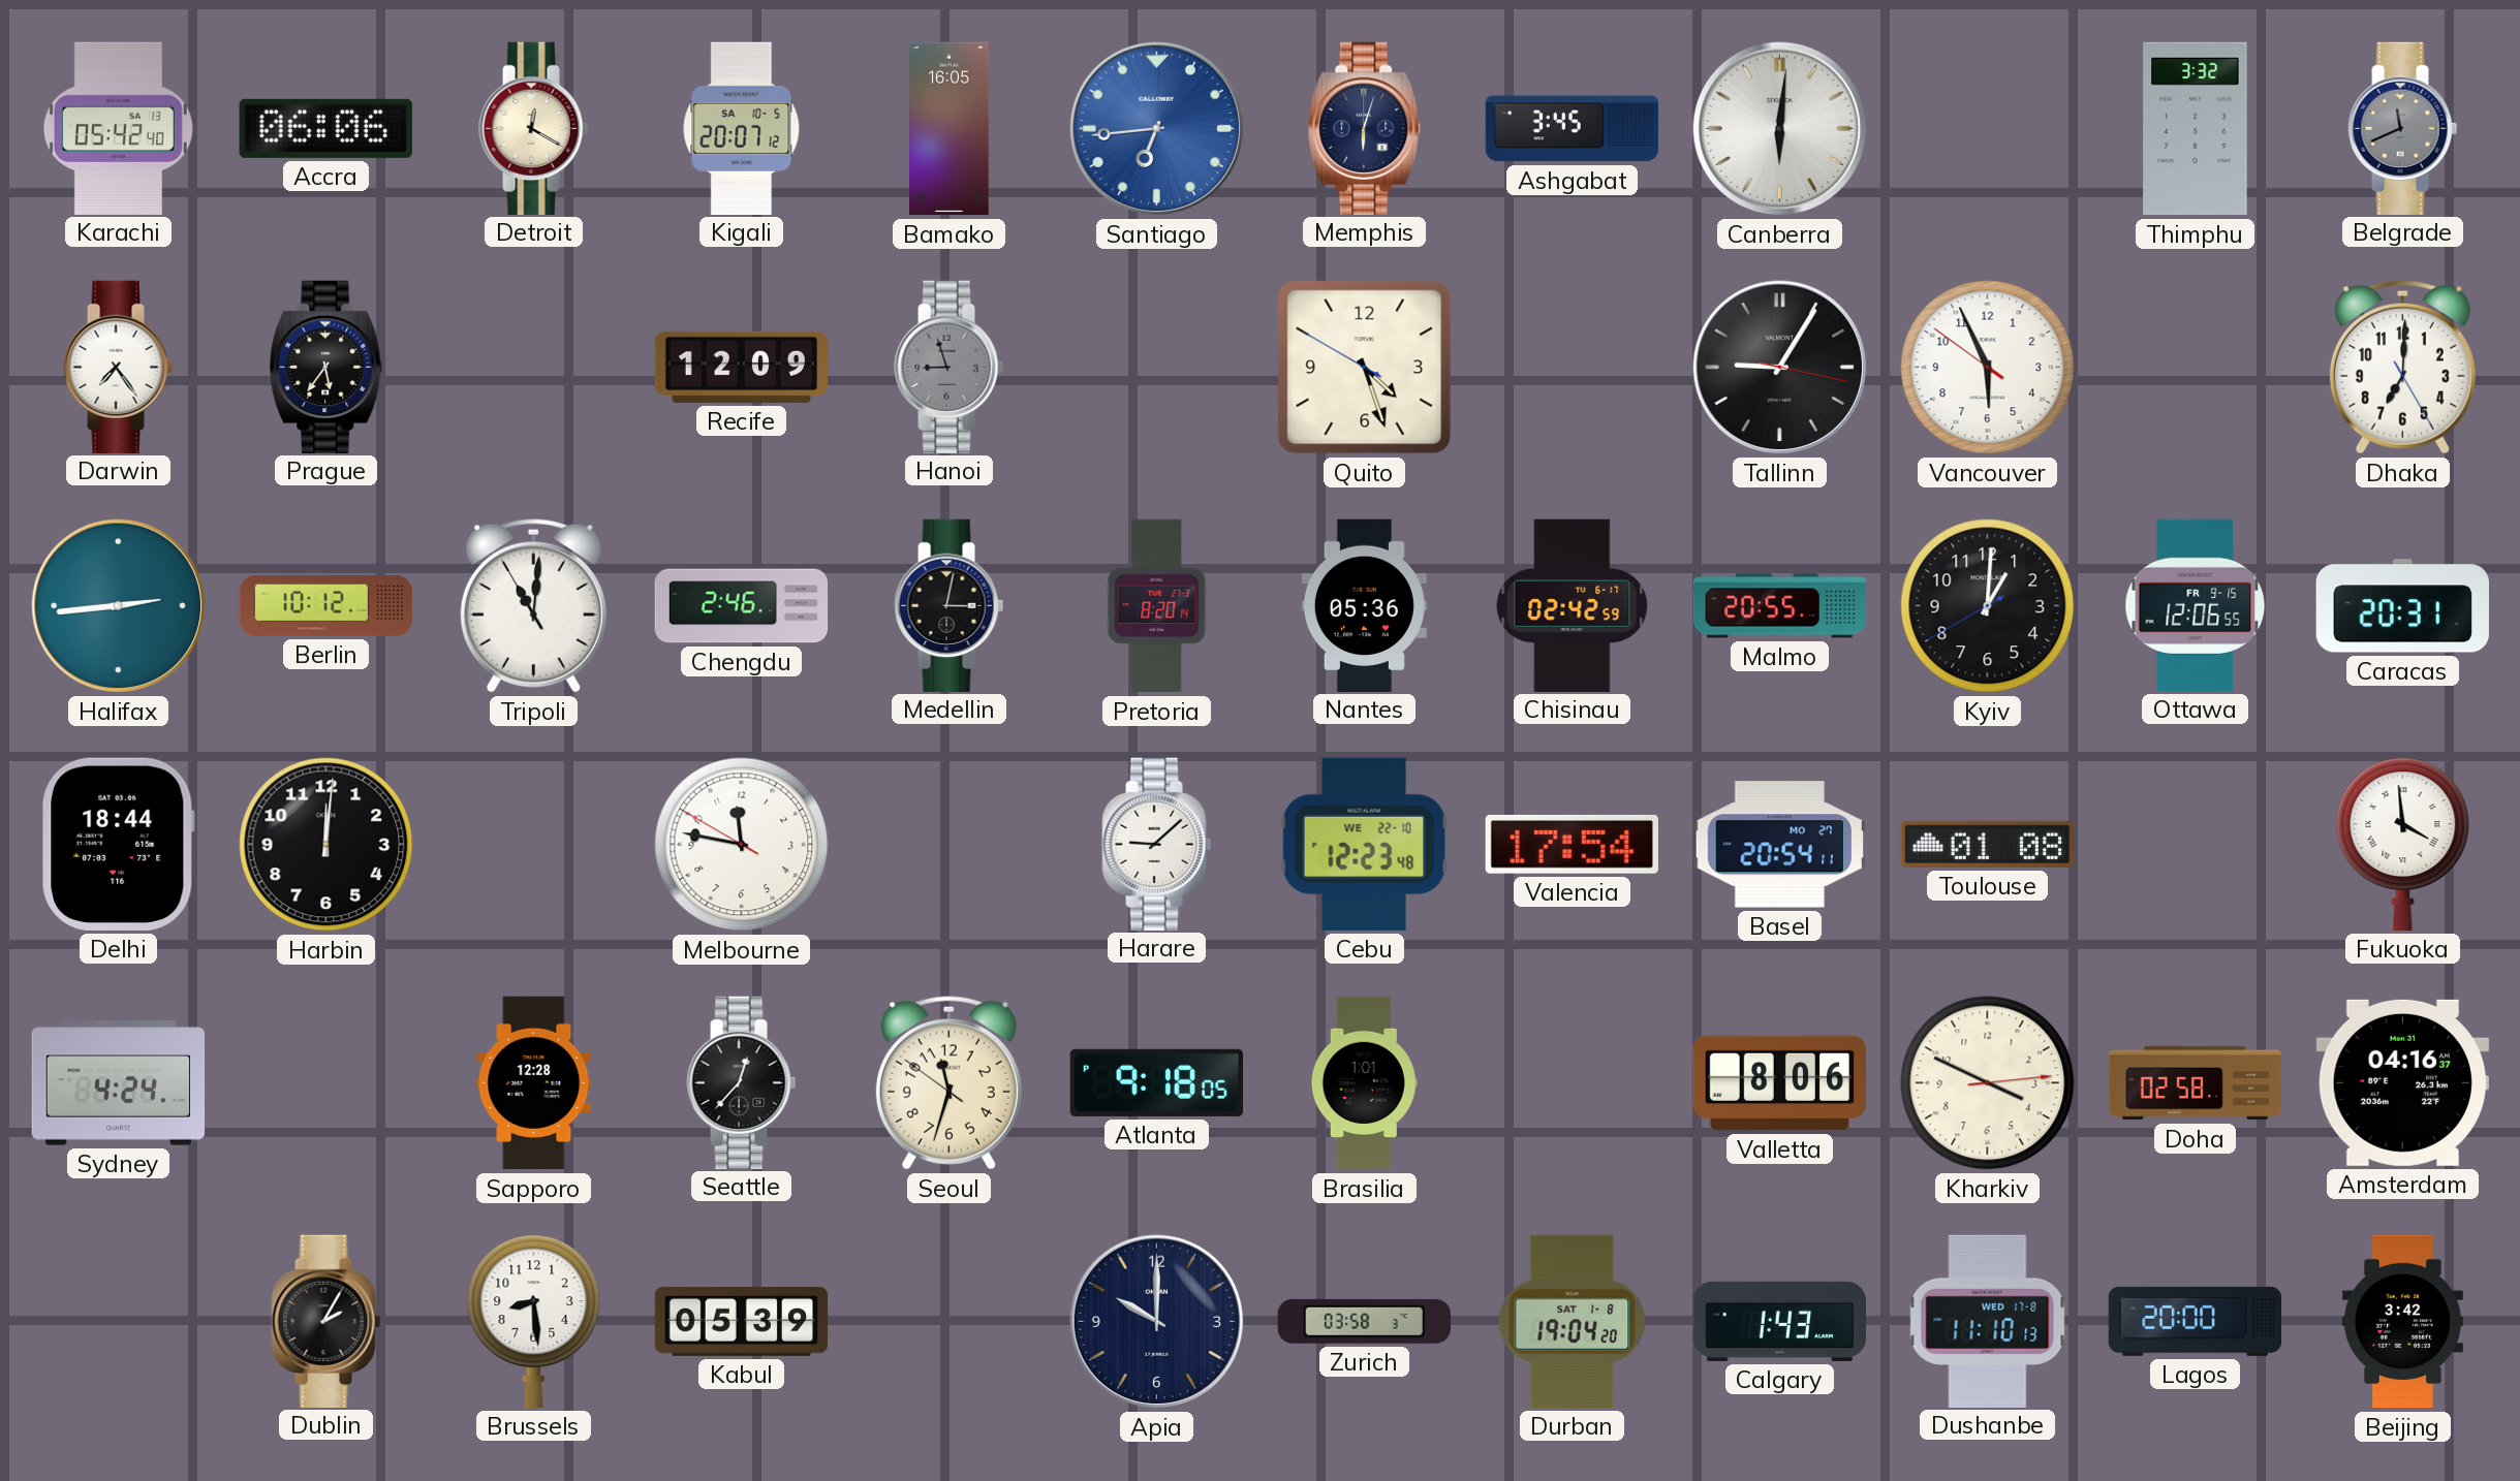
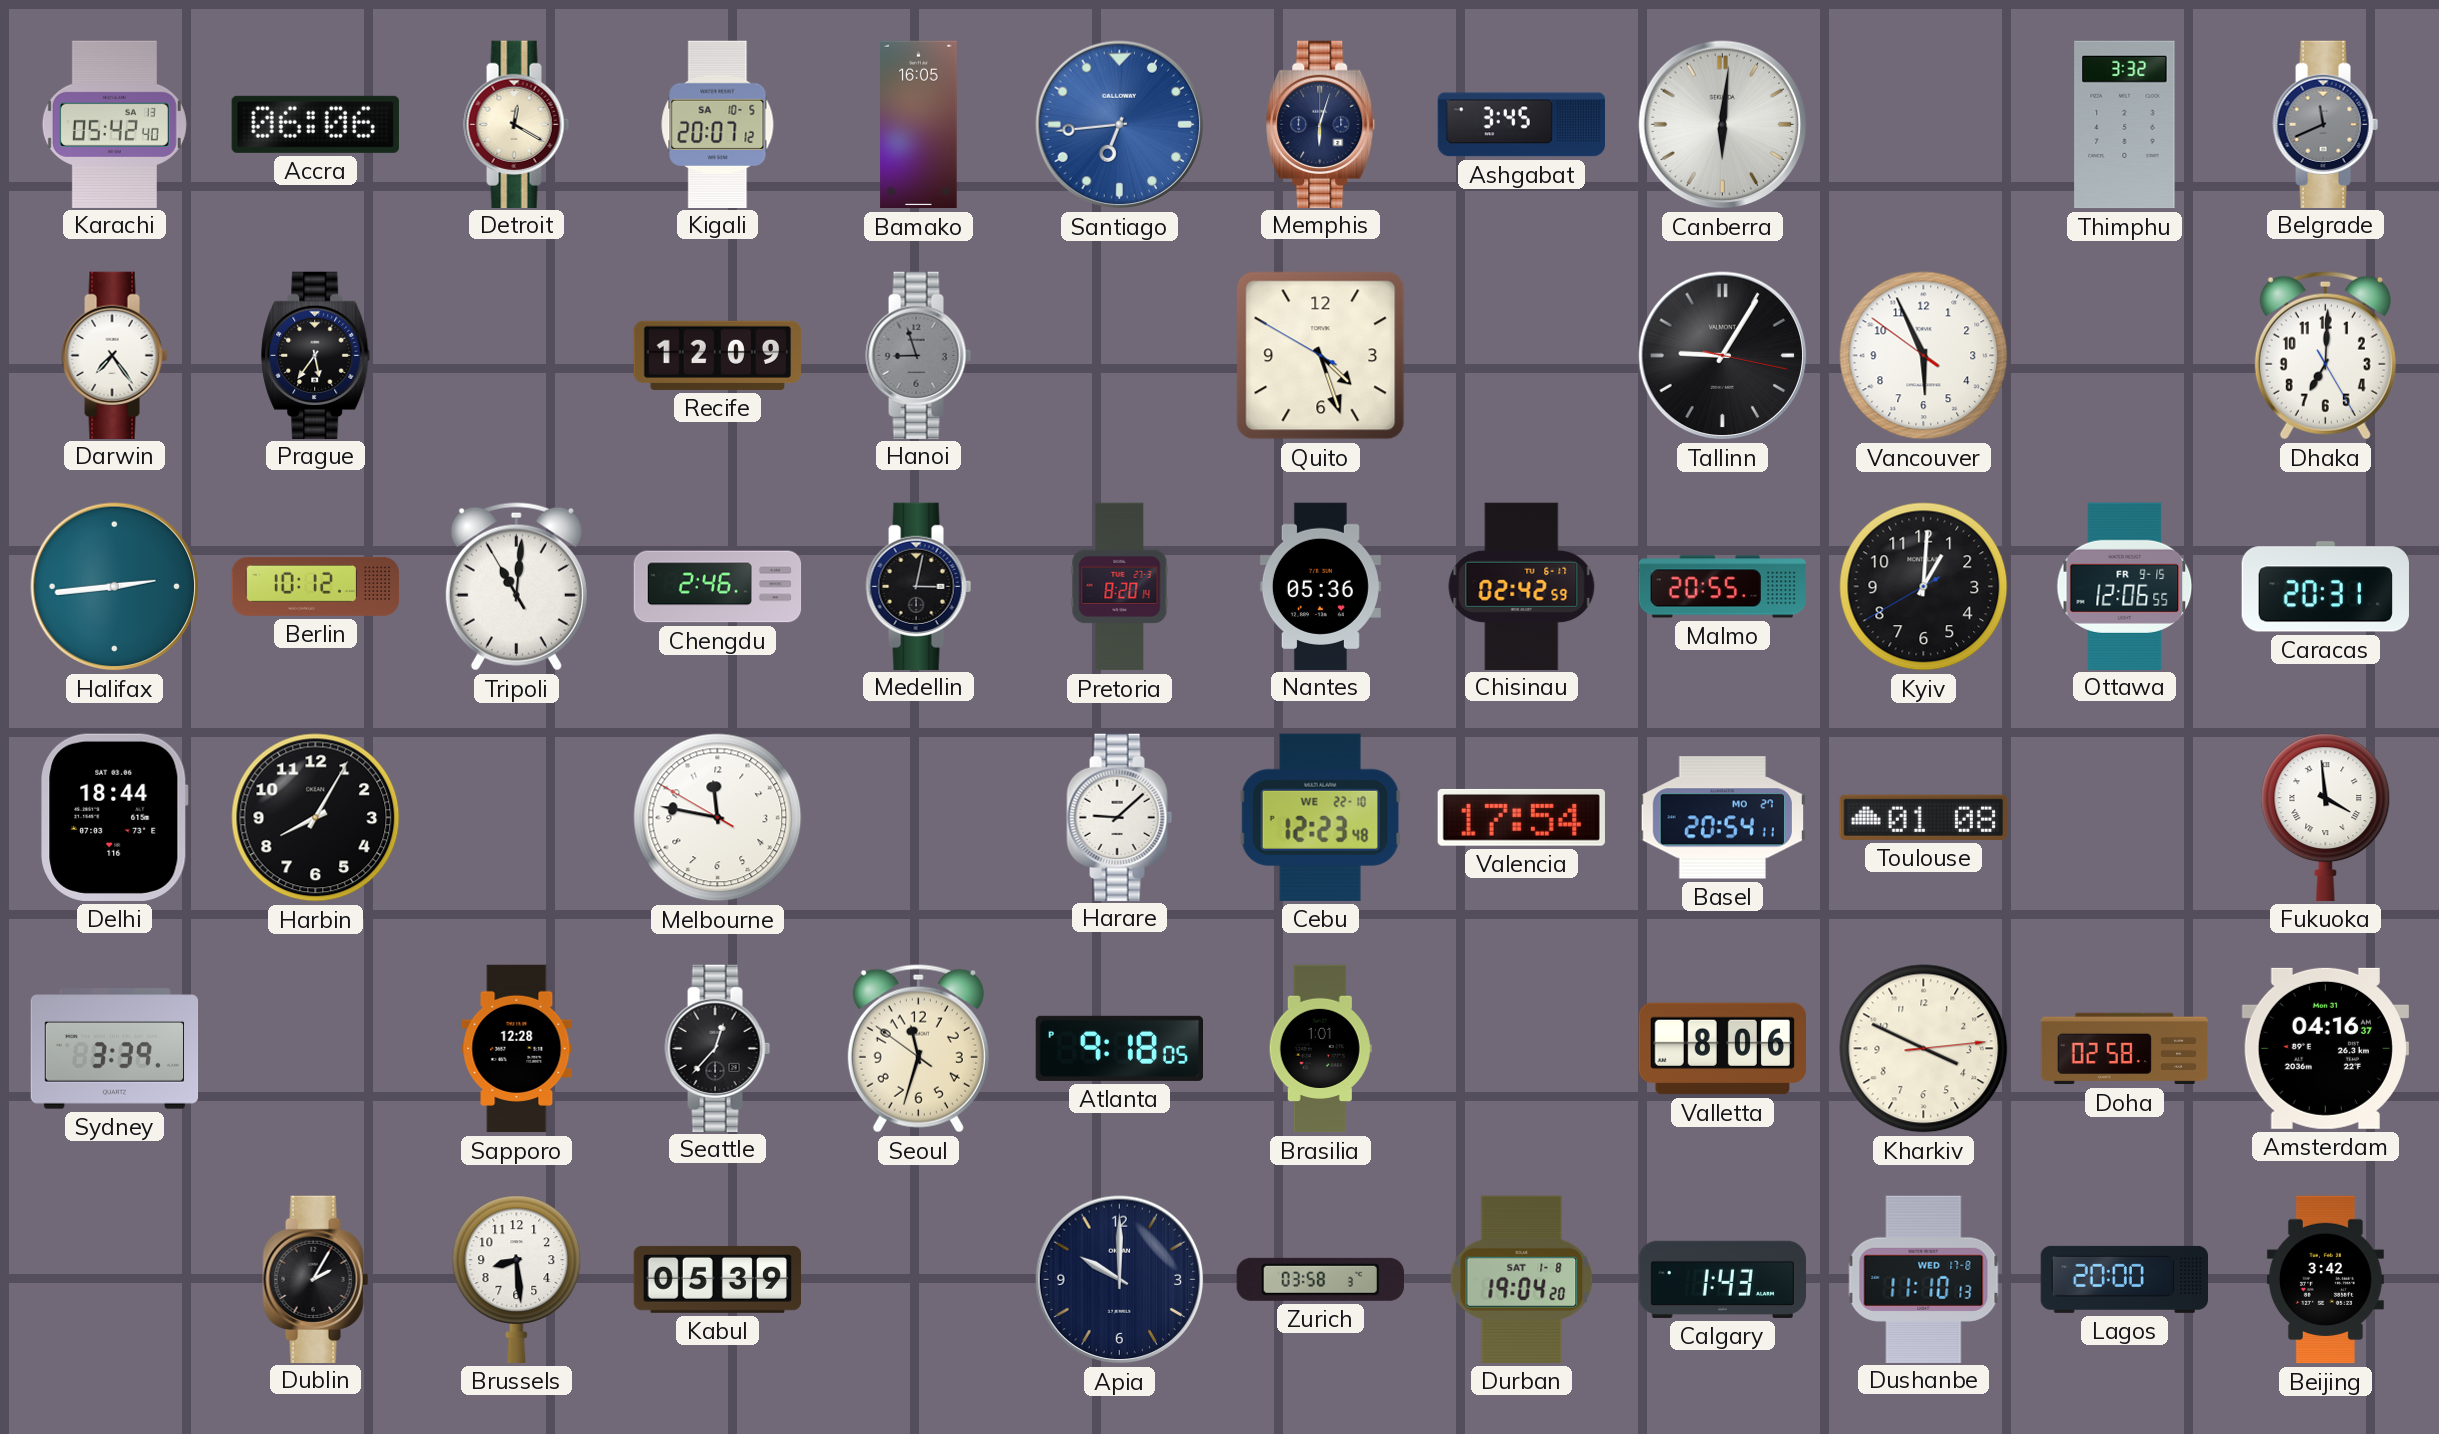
Harbin: 12:01 -> 8:05 (316, 818)
Sydney: 4:24 -> 3:39 (115, 1049)
